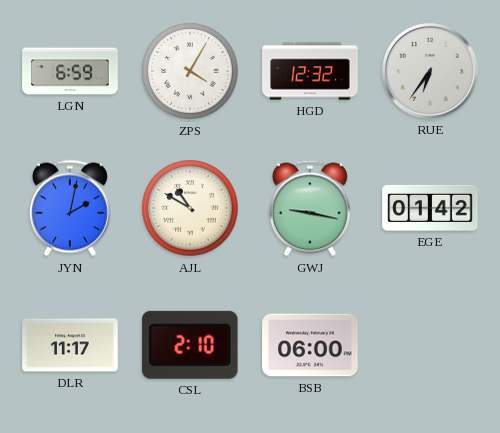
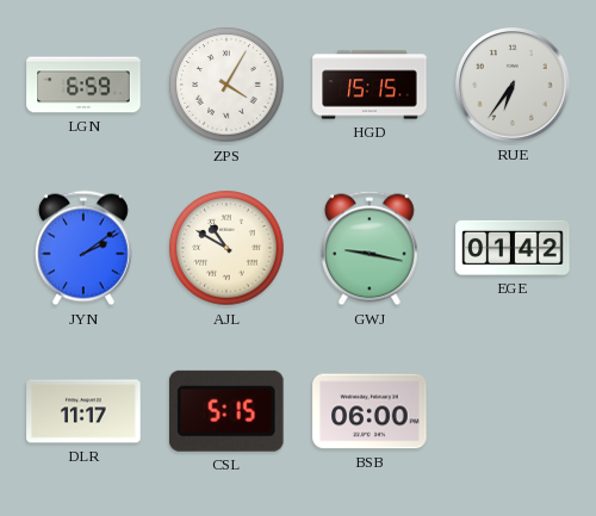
HGD: 12:32 -> 15:15 (370, 85)
JYN: 2:02 -> 2:09 (83, 248)
CSL: 2:10 -> 5:15 (226, 411)
